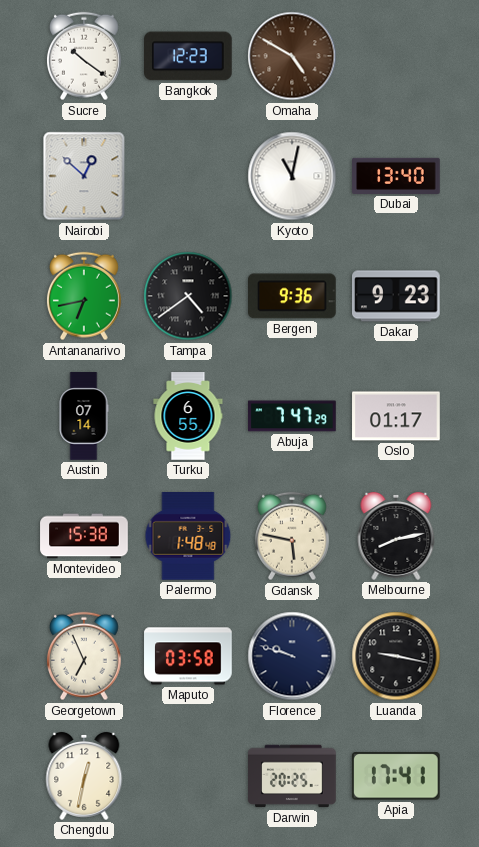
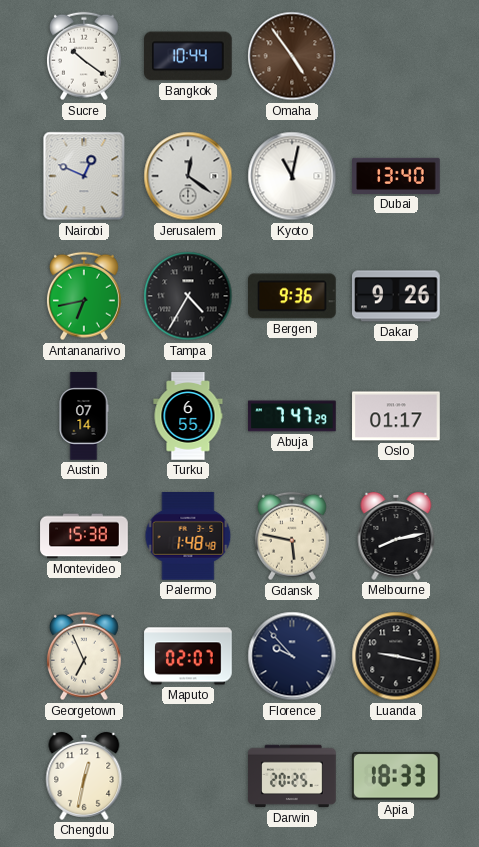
Bangkok: 12:23 -> 10:44 (189, 56)
Omaha: 4:50 -> 4:54 (292, 56)
Nairobi: 12:52 -> 12:49 (84, 176)
Jerusalem: none -> 12:21 (188, 176)
Tampa: 4:39 -> 4:35 (188, 296)
Dakar: 9:23 -> 9:26 (397, 296)
Maputo: 03:58 -> 02:07 (188, 656)
Florence: 9:48 -> 9:53 (292, 656)
Apia: 17:41 -> 18:33 (396, 776)
